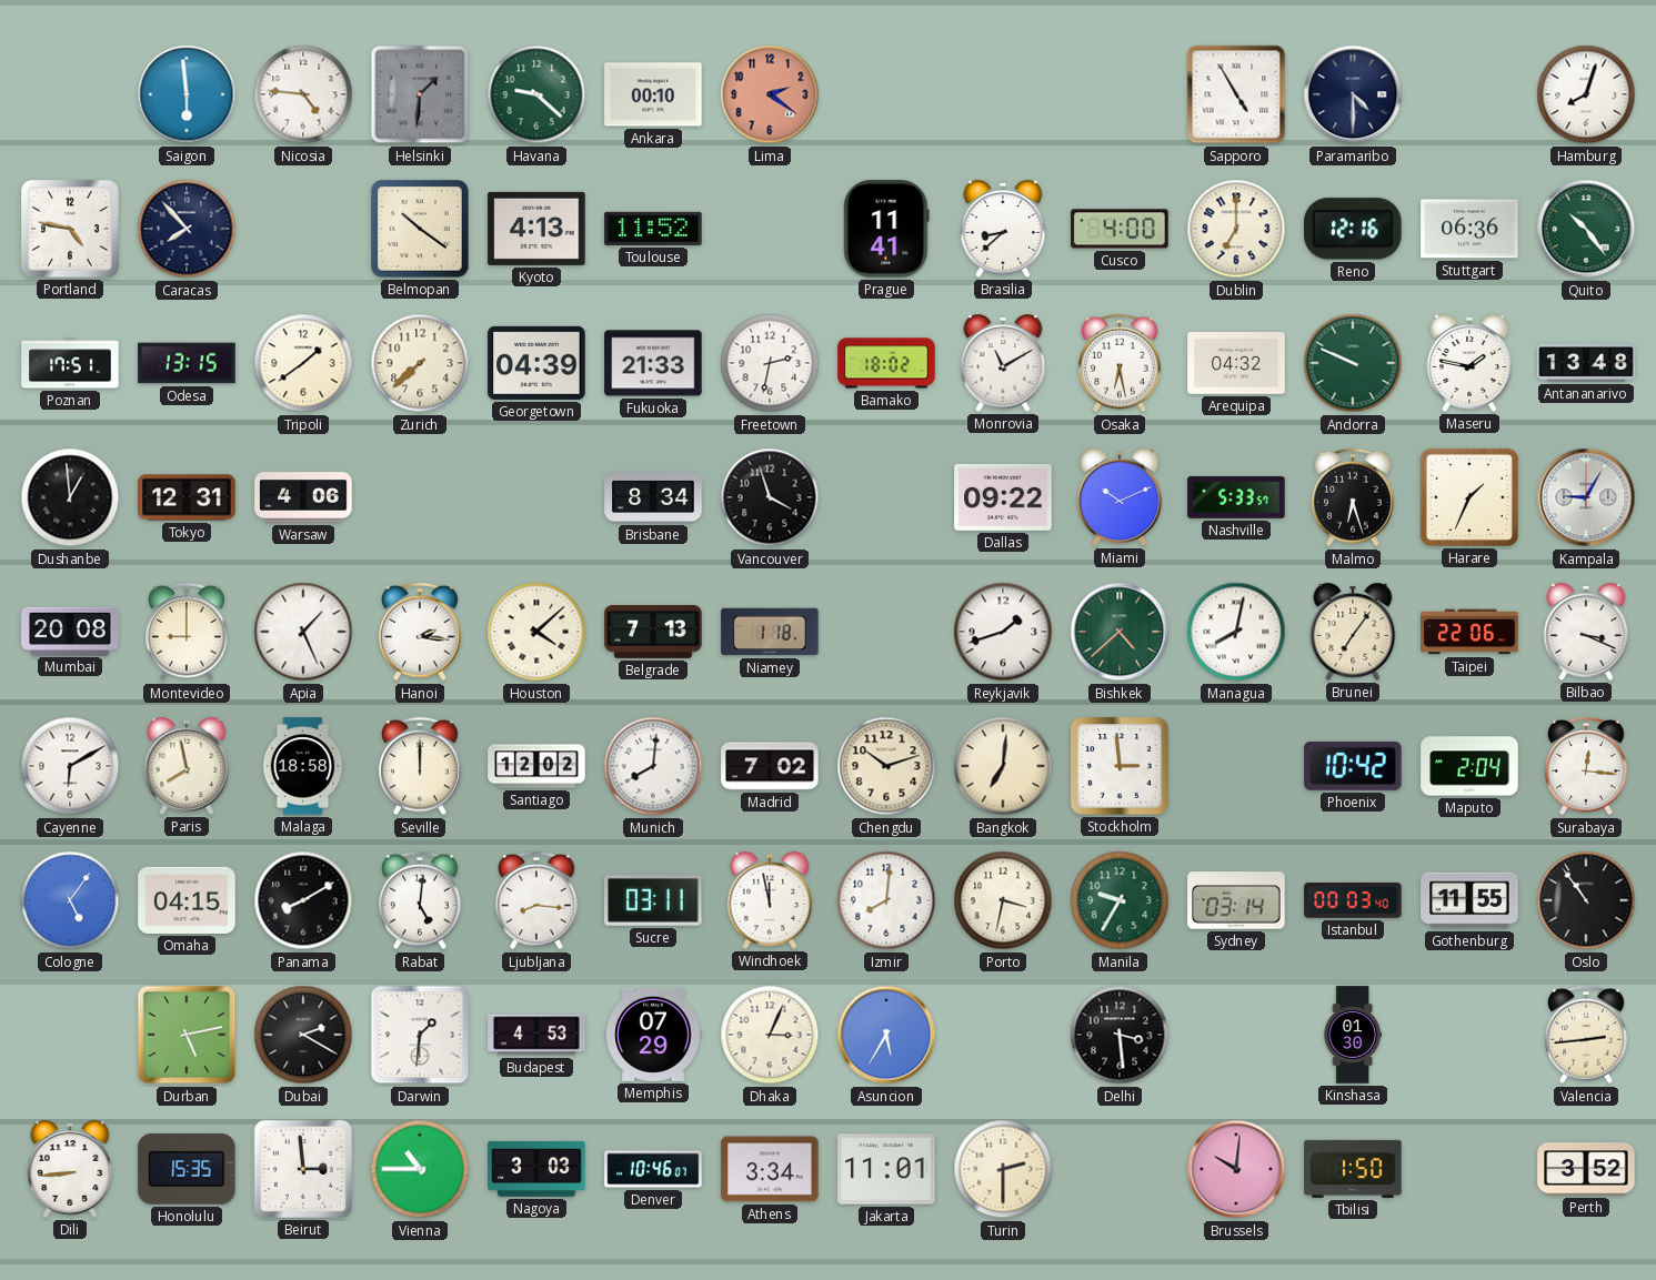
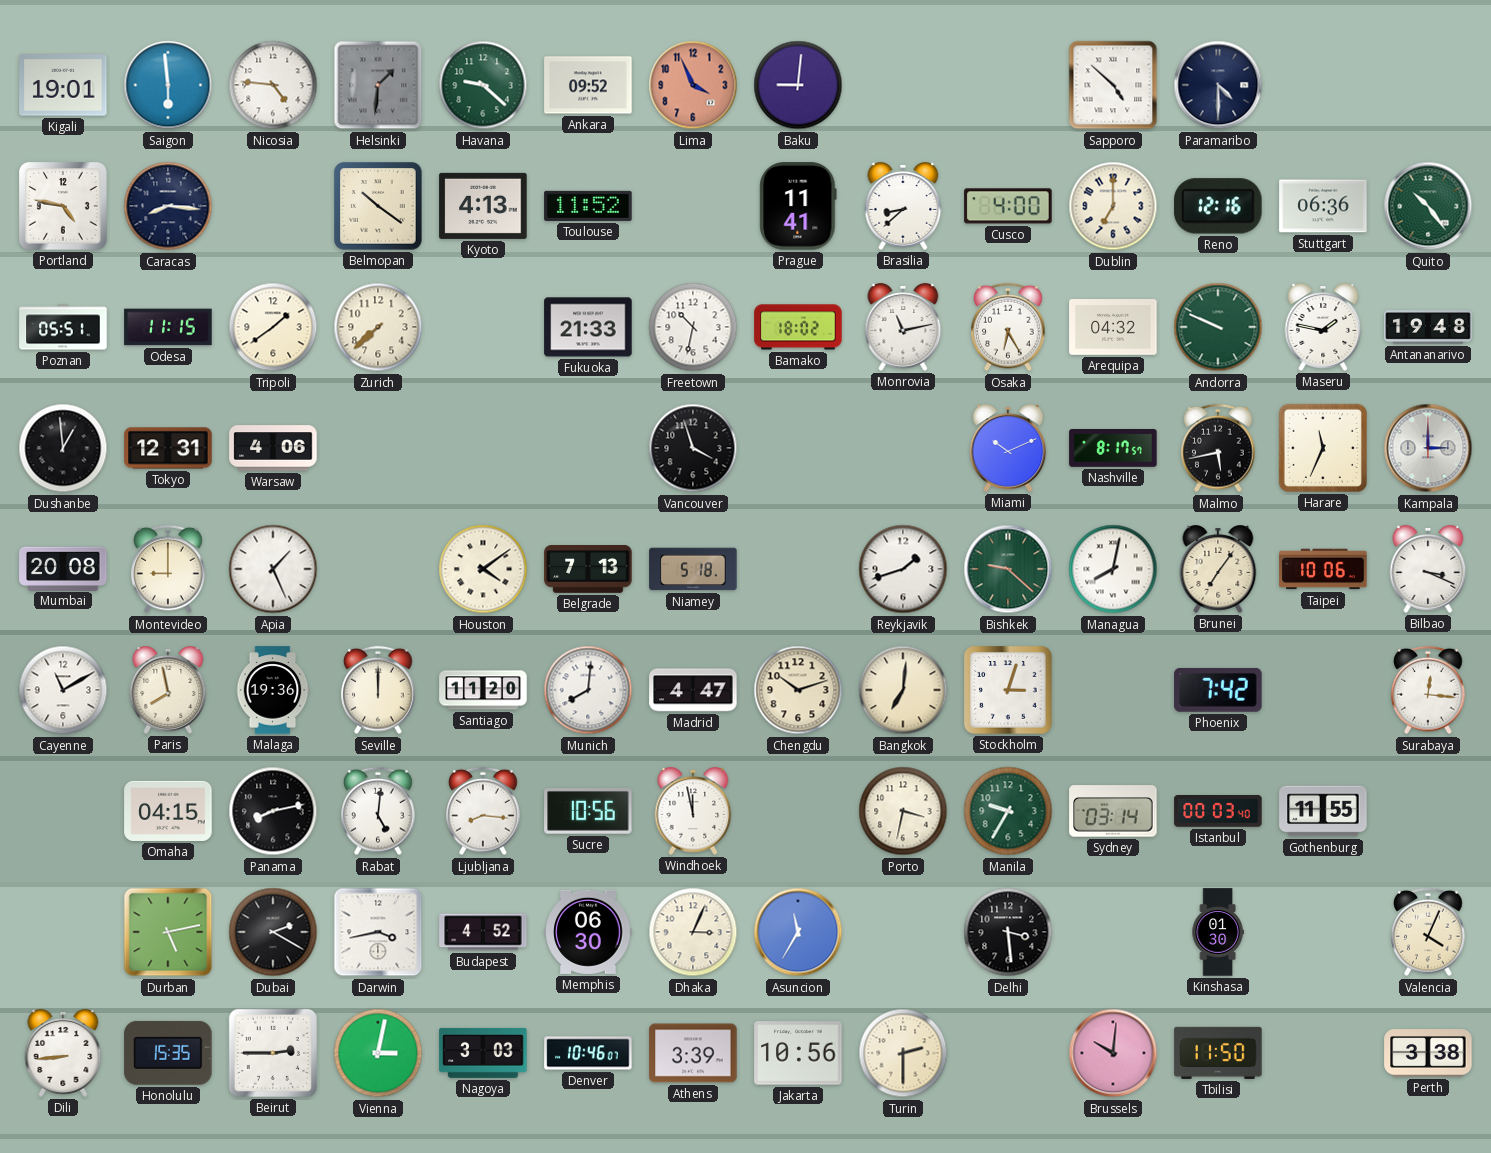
Kigali: none -> 19:01 (63, 85)
Ankara: 00:10 -> 09:52 (588, 85)
Lima: 2:21 -> 3:56 (693, 85)
Baku: none -> 9:01 (798, 85)
Sapporo: 4:55 -> 4:52 (1113, 85)
Hamburg: 8:03 -> none (1586, 94)
Caracas: 7:53 -> 8:16 (168, 206)
Poznan: 17:51 -> 05:51 (63, 327)
Odesa: 13:15 -> 11:15 (168, 327)
Georgetown: 04:39 -> none (536, 363)
Freetown: 2:32 -> 10:32 (693, 327)
Monrovia: 11:10 -> 11:13 (903, 327)
Osaka: 6:28 -> 6:25 (1008, 327)
Antananarivo: 13:48 -> 19:48 (1428, 327)
Brisbane: 8:34 -> none (653, 497)
Dallas: 09:22 -> none (1003, 497)
Nashville: 5:33 -> 8:17 (1113, 449)
Malmo: 6:27 -> 5:43 (1218, 448)
Harare: 1:34 -> 11:34 (1323, 448)
Kampala: 9:05 -> 3:00 (1428, 448)
Hanoi: 2:16 -> none (420, 632)
Houston: 4:08 -> 4:09 (483, 569)
Niamey: 1:18 -> 5:18 (693, 569)
Bishkek: 4:38 -> 9:22 (1008, 569)
Taipei: 22:06 -> 10:06 (1323, 569)
Cayenne: 6:10 -> 11:10 (63, 690)
Malaga: 18:58 -> 19:36 (273, 690)
Santiago: 12:02 -> 11:20 (483, 690)
Madrid: 7:02 -> 4:47 (693, 690)
Stockholm: 2:59 -> 3:03 (1008, 690)
Phoenix: 10:42 -> 7:42 (1218, 690)
Maputo: 2:04 -> none (1469, 766)
Cologne: 5:06 -> none (70, 900)
Panama: 8:10 -> 8:13 (273, 811)
Sucre: 03:11 -> 10:56 (588, 812)
Izmir: 8:01 -> none (886, 900)
Oslo: 10:54 -> none (1586, 900)
Darwin: 1:31 -> 3:43 (378, 932)
Budapest: 4:53 -> 4:52 (483, 932)
Memphis: 07:29 -> 06:30 (588, 932)
Asuncion: 5:35 -> 11:35 (798, 932)
Valencia: 2:44 -> 4:04 (1428, 932)
Beirut: 2:59 -> 2:45 (273, 1053)
Vienna: 10:45 -> 3:02 (378, 1053)
Athens: 3:34 -> 3:39 (693, 1053)
Jakarta: 11:01 -> 10:56 (798, 1053)
Tbilisi: 1:50 -> 11:50 (1218, 1053)
Perth: 3:52 -> 3:38 (1428, 1053)
